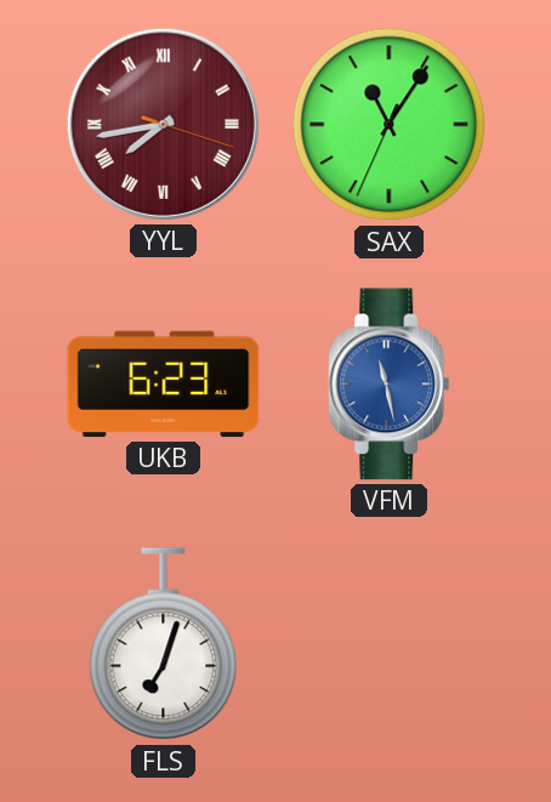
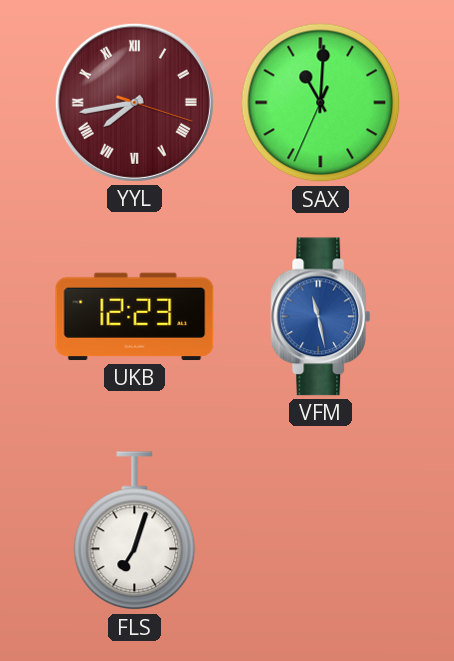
SAX: 11:05 -> 11:00 (321, 103)
UKB: 6:23 -> 12:23 (135, 317)
